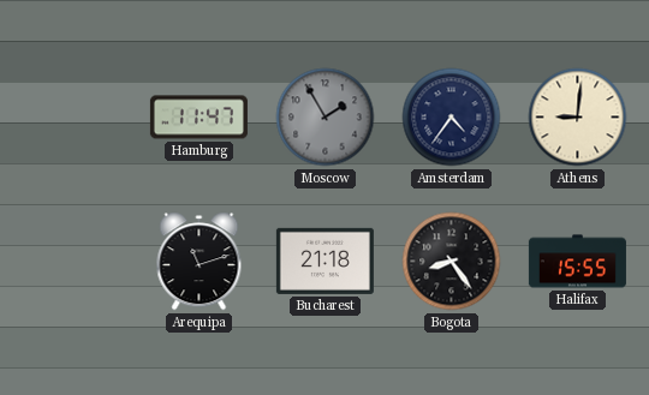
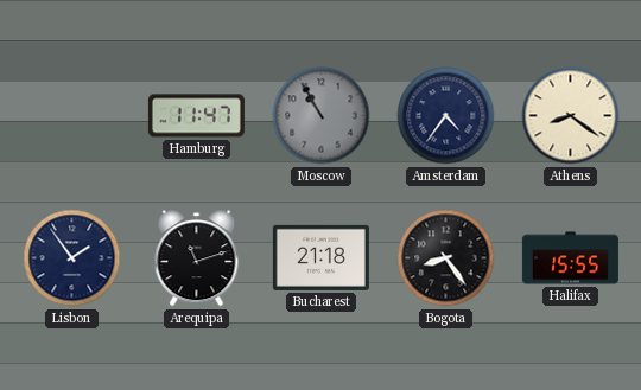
Moscow: 1:55 -> 10:55 (322, 116)
Athens: 9:01 -> 8:21 (571, 116)
Lisbon: none -> 1:54 (72, 258)
